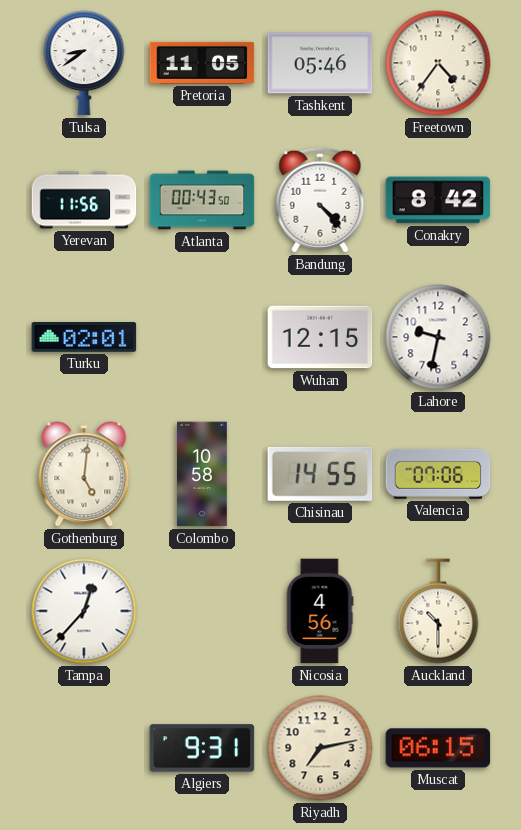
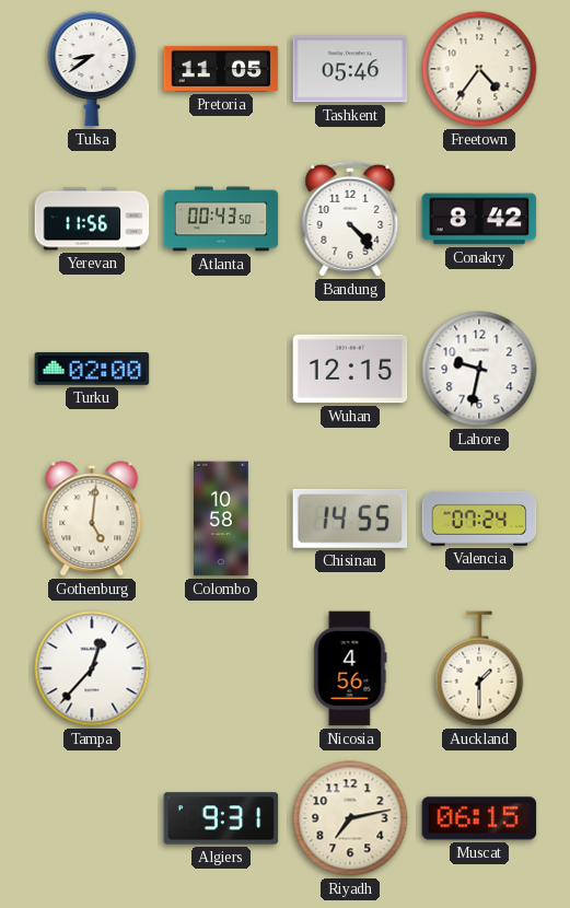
Turku: 02:01 -> 02:00 (92, 370)
Valencia: 07:06 -> 07:24 (479, 519)
Auckland: 10:30 -> 1:30 (479, 668)
